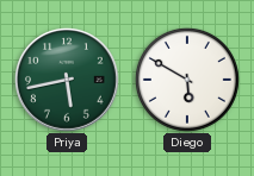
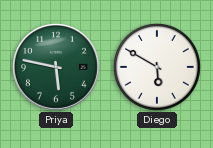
Priya: 5:43 -> 5:47 (56, 67)
